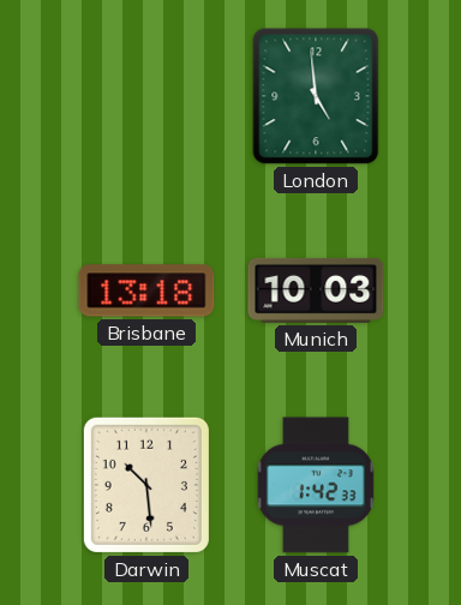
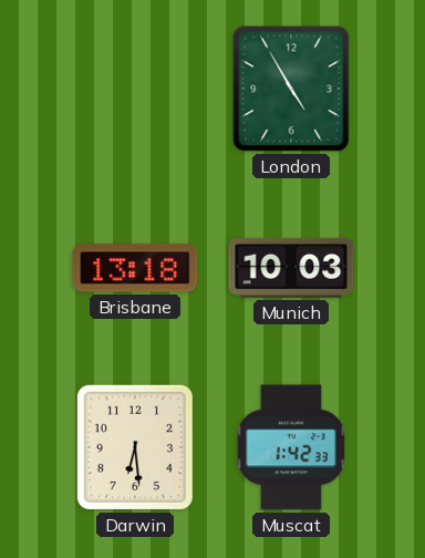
London: 4:59 -> 4:55 (291, 89)
Darwin: 10:29 -> 6:29 (135, 447)
